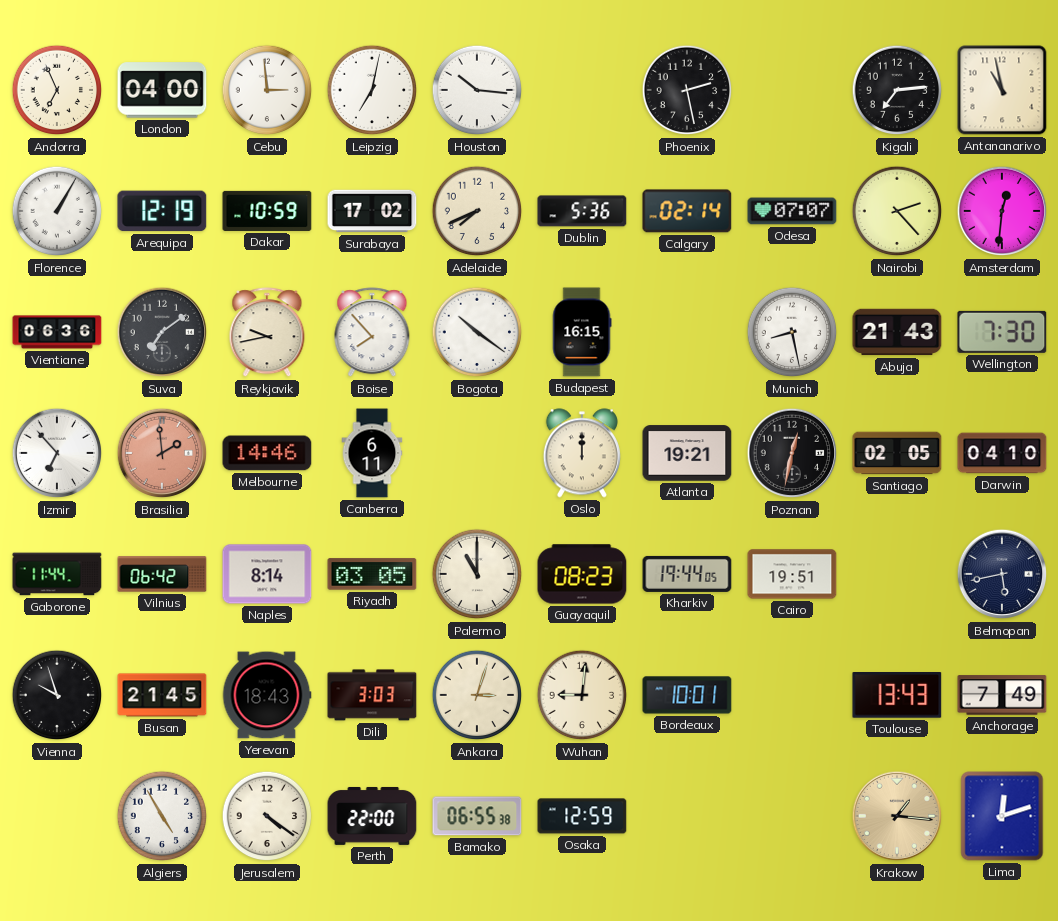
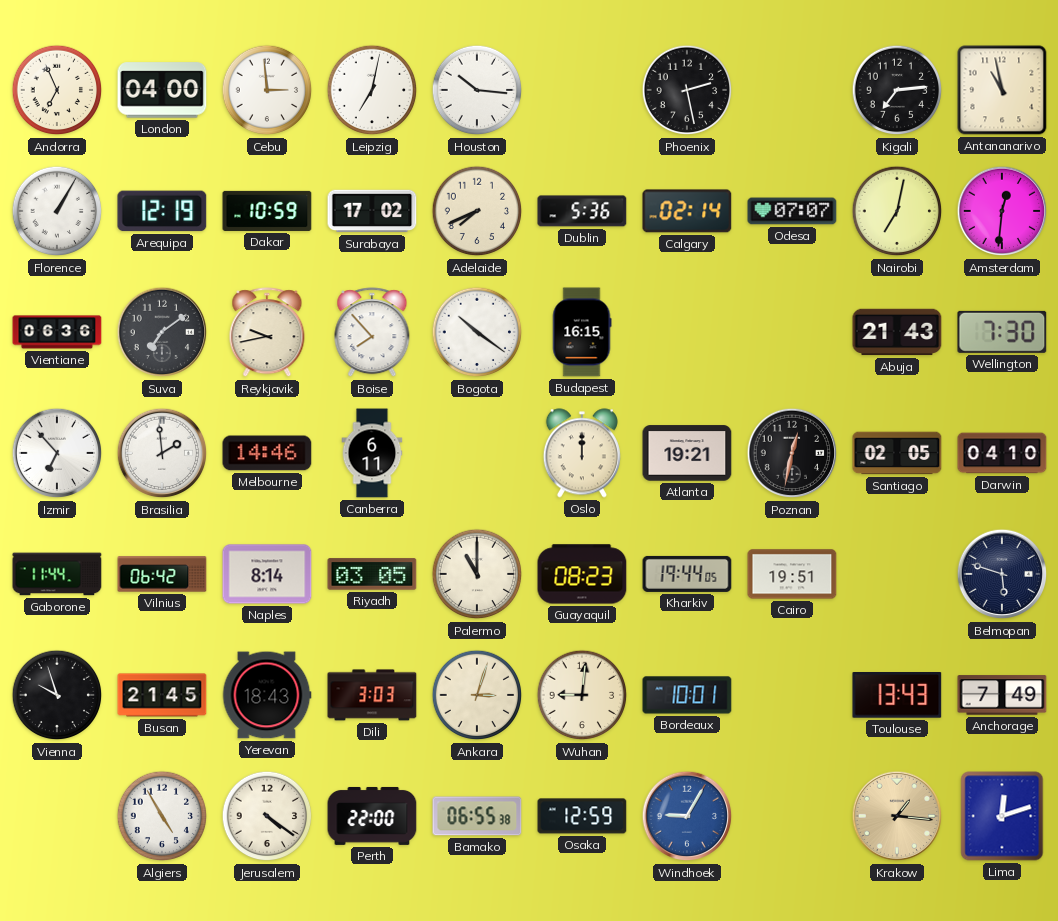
Nairobi: 2:23 -> 7:02 (897, 211)
Munich: 8:28 -> none (792, 332)
Brasilia dial: salmon -> white (162, 453)
Belmopan: 5:43 -> 5:48 (1002, 574)
Windhoek: none -> 9:05 (687, 816)
